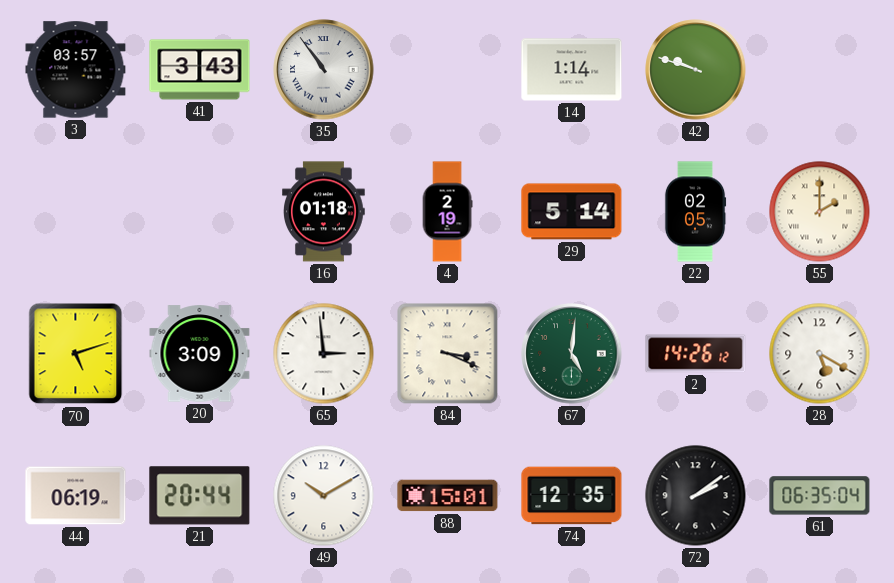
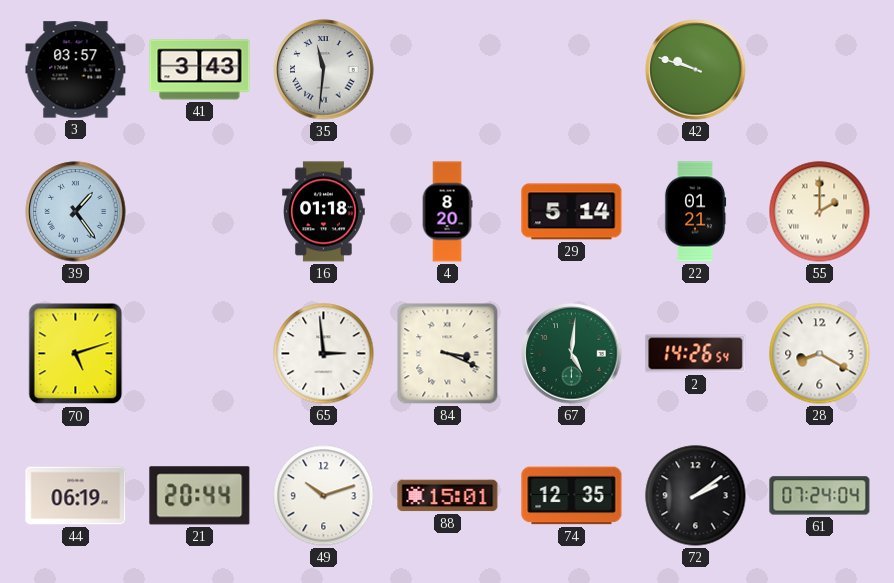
35: 10:54 -> 11:31 (324, 70)
14: 1:14 -> none (572, 70)
39: none -> 1:24 (76, 212)
4: 2:19 -> 8:20 (447, 212)
22: 02:05 -> 01:21 (695, 212)
20: 3:09 -> none (200, 354)
2: 14:26:12 -> 14:26:54 (696, 354)
28: 5:20 -> 8:20 (820, 354)
49: 10:10 -> 10:12 (324, 496)
61: 06:35 -> 07:24 (820, 496)
